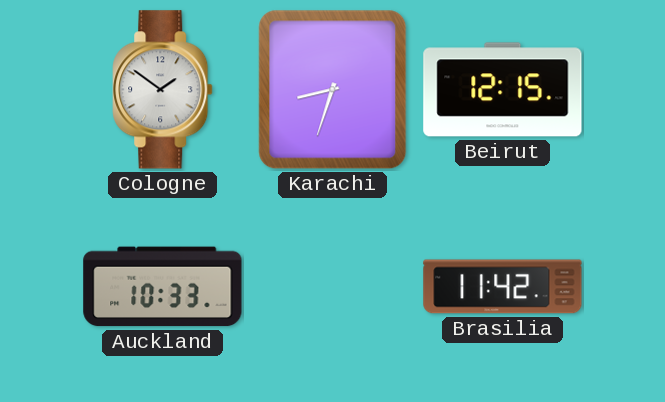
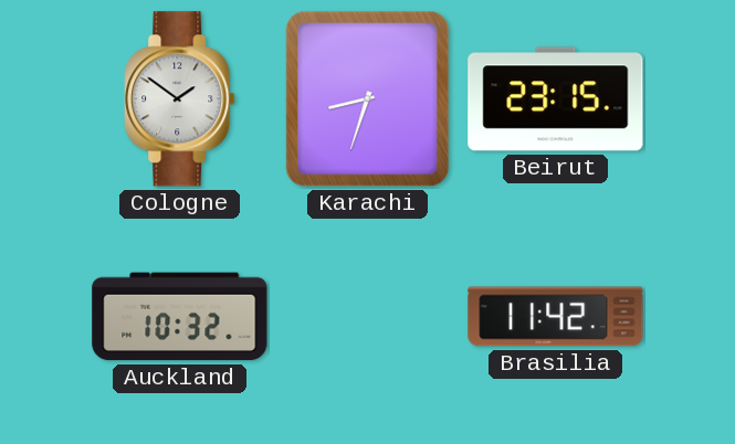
Beirut: 12:15 -> 23:15 (556, 99)
Auckland: 10:33 -> 10:32 (180, 317)
